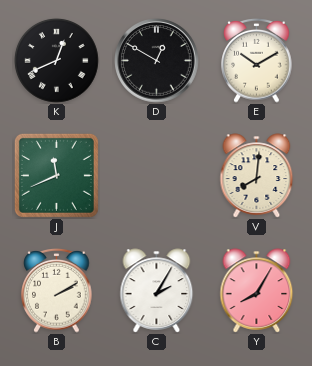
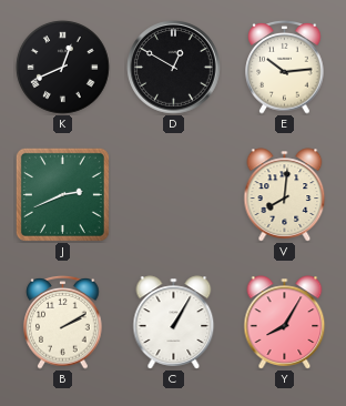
E: 10:10 -> 10:14 (285, 68)
J: 11:41 -> 2:41 (62, 194)
C: 2:05 -> 1:05 (174, 323)
